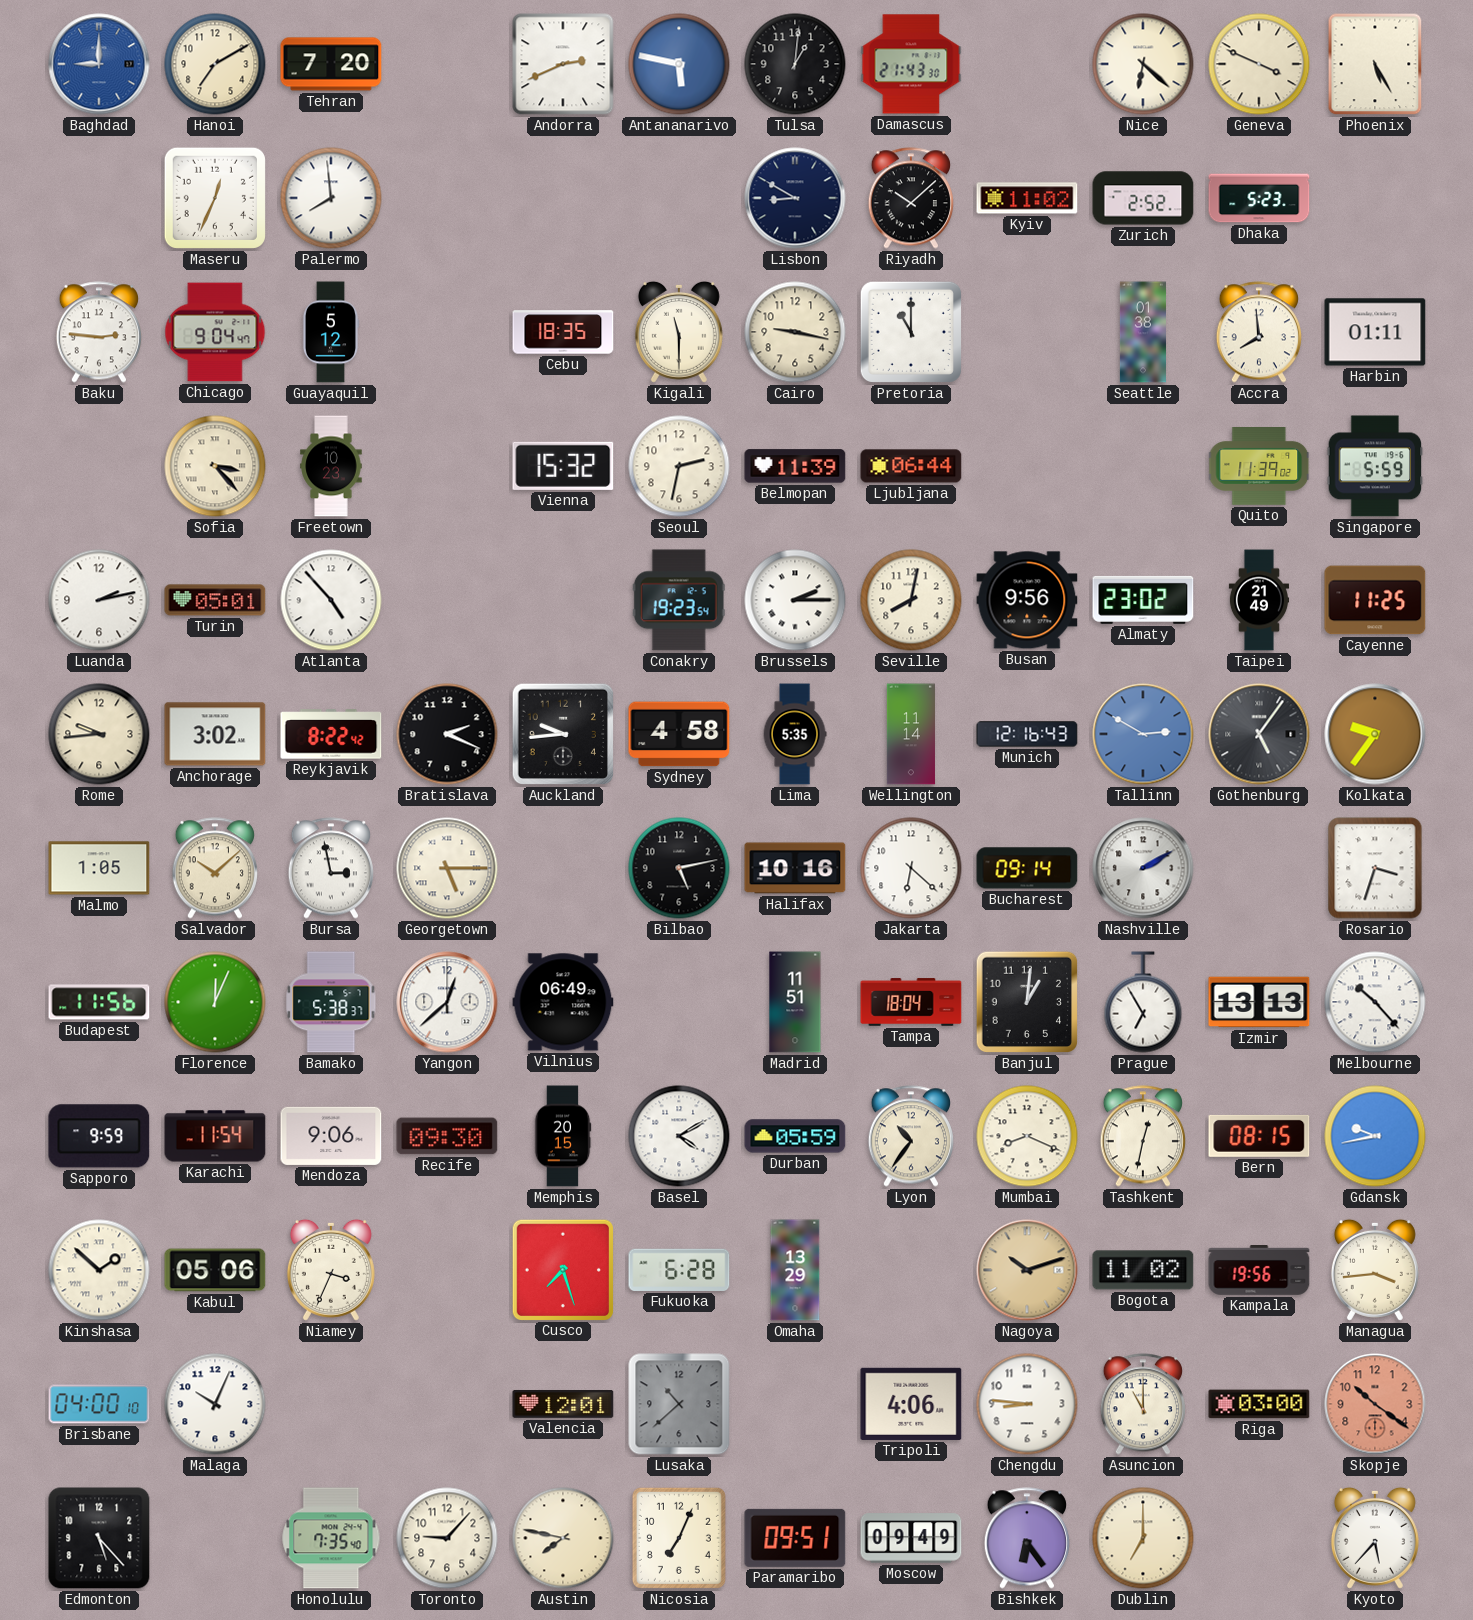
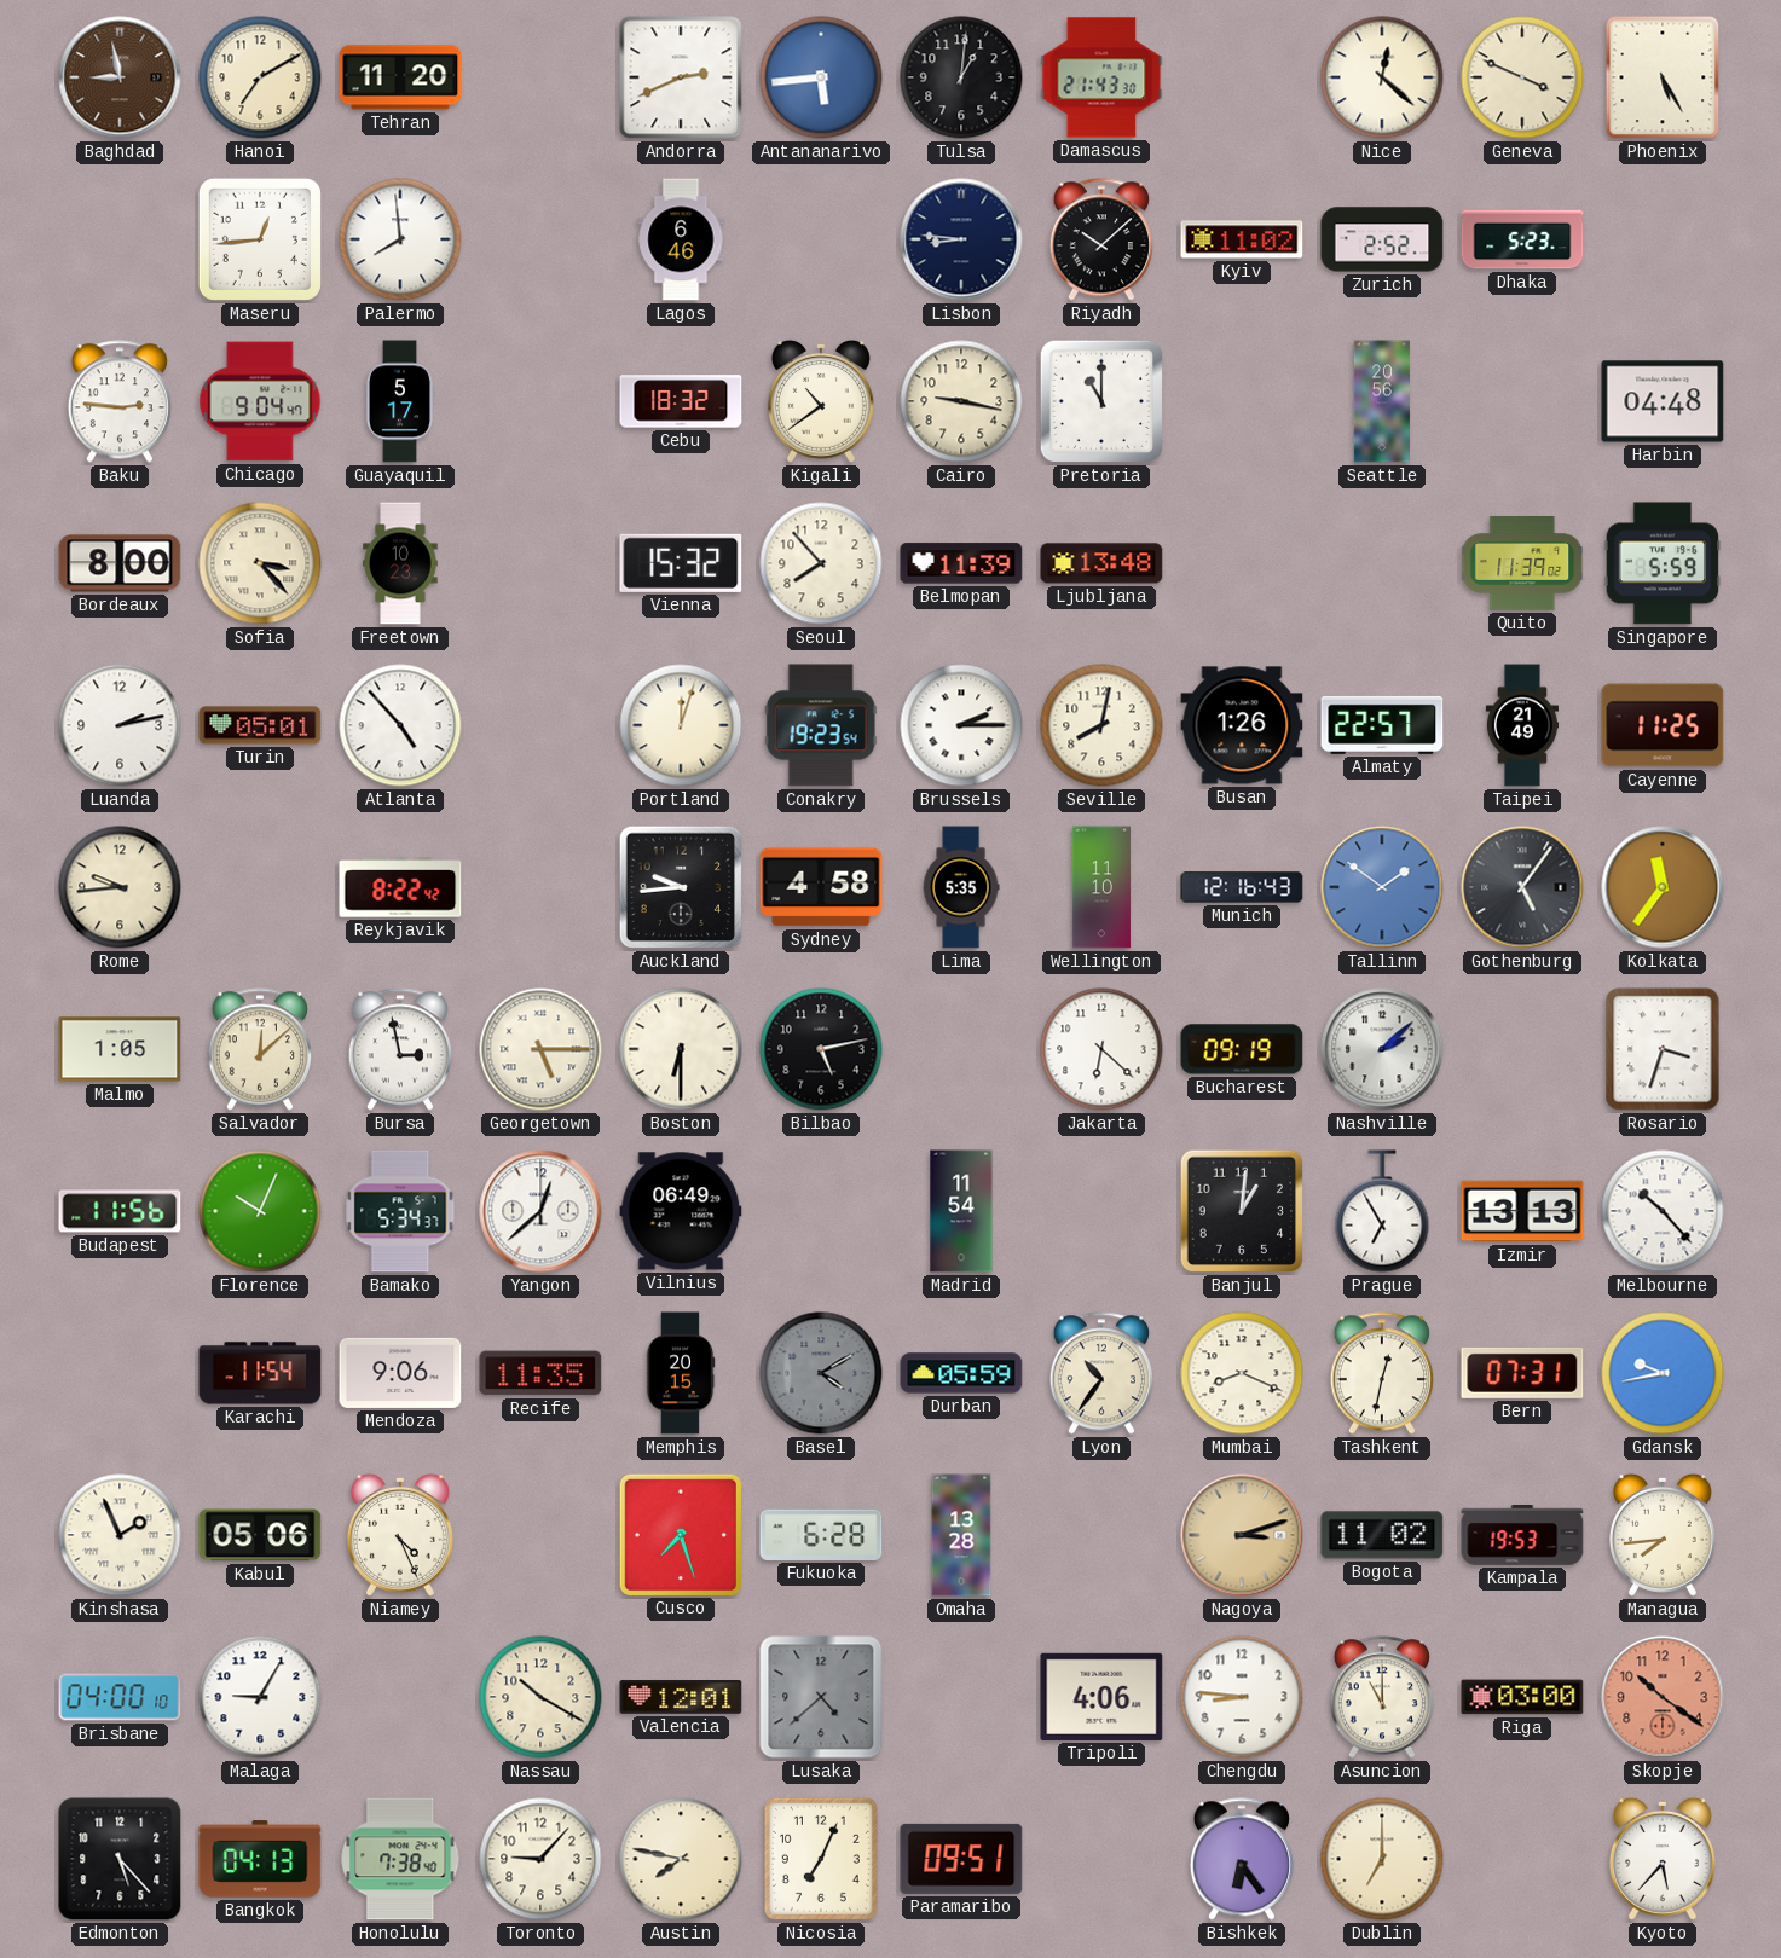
Baghdad: 9:00 -> 8:58 (120, 77)
Baghdad dial: blue -> brown (120, 77)
Tehran: 7:20 -> 11:20 (400, 77)
Antananarivo: 5:47 -> 5:44 (821, 77)
Nice: 6:22 -> 12:22 (1382, 77)
Maseru: 12:34 -> 12:44 (260, 239)
Lagos: none -> 6:46 (681, 239)
Lisbon: 8:50 -> 8:46 (961, 239)
Guayaquil: 5:12 -> 5:17 (399, 401)
Cebu: 18:35 -> 18:32 (681, 401)
Kigali: 11:30 -> 10:39 (821, 401)
Seattle: 01:38 -> 20:56 (1382, 401)
Accra: 7:59 -> none (1259, 332)
Harbin: 01:11 -> 04:48 (1663, 401)
Bordeaux: none -> 8:00 (120, 563)
Seoul: 2:32 -> 7:53 (821, 563)
Ljubljana: 06:44 -> 13:48 (1101, 563)
Portland: none -> 12:03 (681, 725)
Busan: 9:56 -> 1:26 (1242, 725)
Almaty: 23:02 -> 22:57 (1382, 725)
Anchorage: 3:02 -> none (215, 734)
Bratislava: 2:19 -> none (447, 734)
Wellington: 11:14 -> 11:10 (1101, 887)
Tallinn: 2:50 -> 1:51 (1382, 887)
Kolkata: 9:36 -> 11:36 (1663, 887)
Salvador: 10:08 -> 12:08 (260, 1049)
Boston: none -> 6:30 (681, 1049)
Halifax: 10:16 -> none (795, 868)
Bucharest: 09:14 -> 09:19 (1242, 1049)
Nashville: 2:10 -> 2:08 (1382, 1049)
Florence: 12:04 -> 10:04 (260, 1211)
Bamako: 5:38 -> 5:34 (400, 1211)
Madrid: 11:51 -> 11:54 (961, 1211)
Tampa: 18:04 -> none (911, 1002)
Sapporo: 9:59 -> none (99, 1136)
Recife: 09:30 -> 11:35 (540, 1373)
Basel dial: white -> grey (821, 1373)
Bern: 08:15 -> 07:31 (1522, 1373)
Kinshasa: 1:52 -> 1:56 (120, 1535)
Niamey: 3:34 -> 4:26 (400, 1535)
Omaha: 13:29 -> 13:28 (961, 1535)
Nagoya: 10:12 -> 3:12 (1242, 1535)
Kampala: 19:56 -> 19:53 (1522, 1536)
Managua: 3:44 -> 7:44 (1663, 1535)
Malaga: 10:04 -> 9:05 (260, 1697)
Nassau: none -> 10:20 (540, 1697)
Lusaka: 10:38 -> 4:38 (821, 1697)
Bangkok: none -> 04:13 (260, 1859)
Honolulu: 7:35 -> 7:38 (400, 1859)
Moscow: 09:49 -> none (911, 1538)
